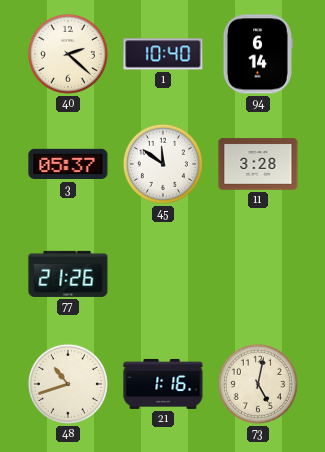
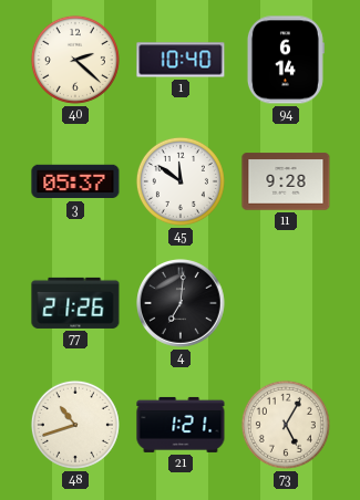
11: 3:28 -> 9:28 (286, 181)
4: none -> 7:01 (181, 303)
21: 1:16 -> 1:21 (181, 425)
73: 5:02 -> 5:05 (286, 425)
